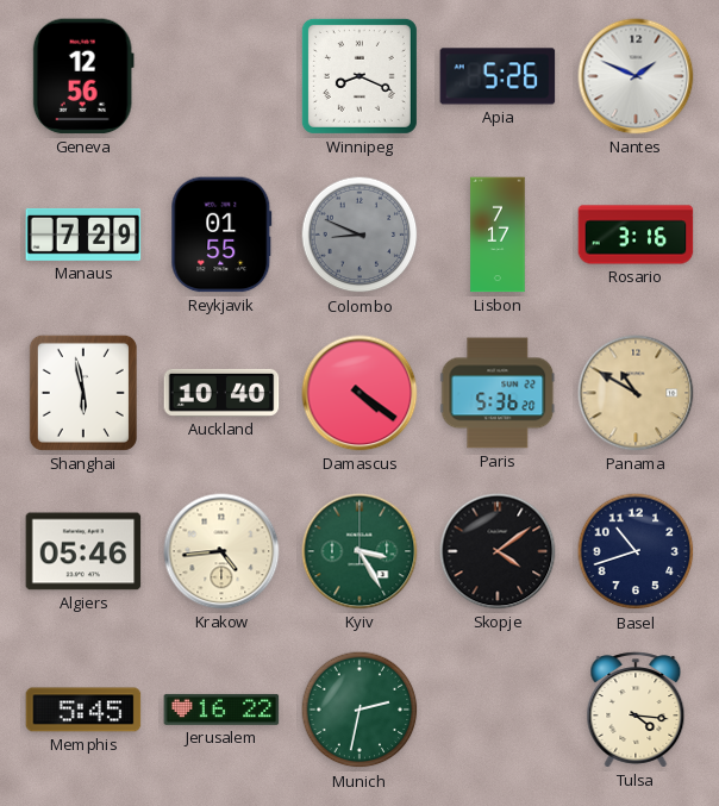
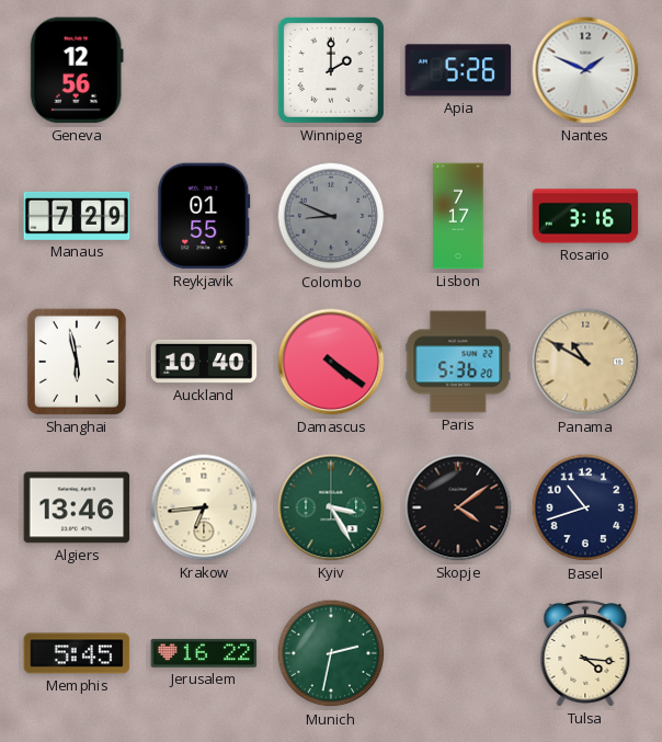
Winnipeg: 8:19 -> 2:00 (331, 70)
Algiers: 05:46 -> 13:46 (77, 507)
Krakow: 4:44 -> 6:44 (204, 507)
